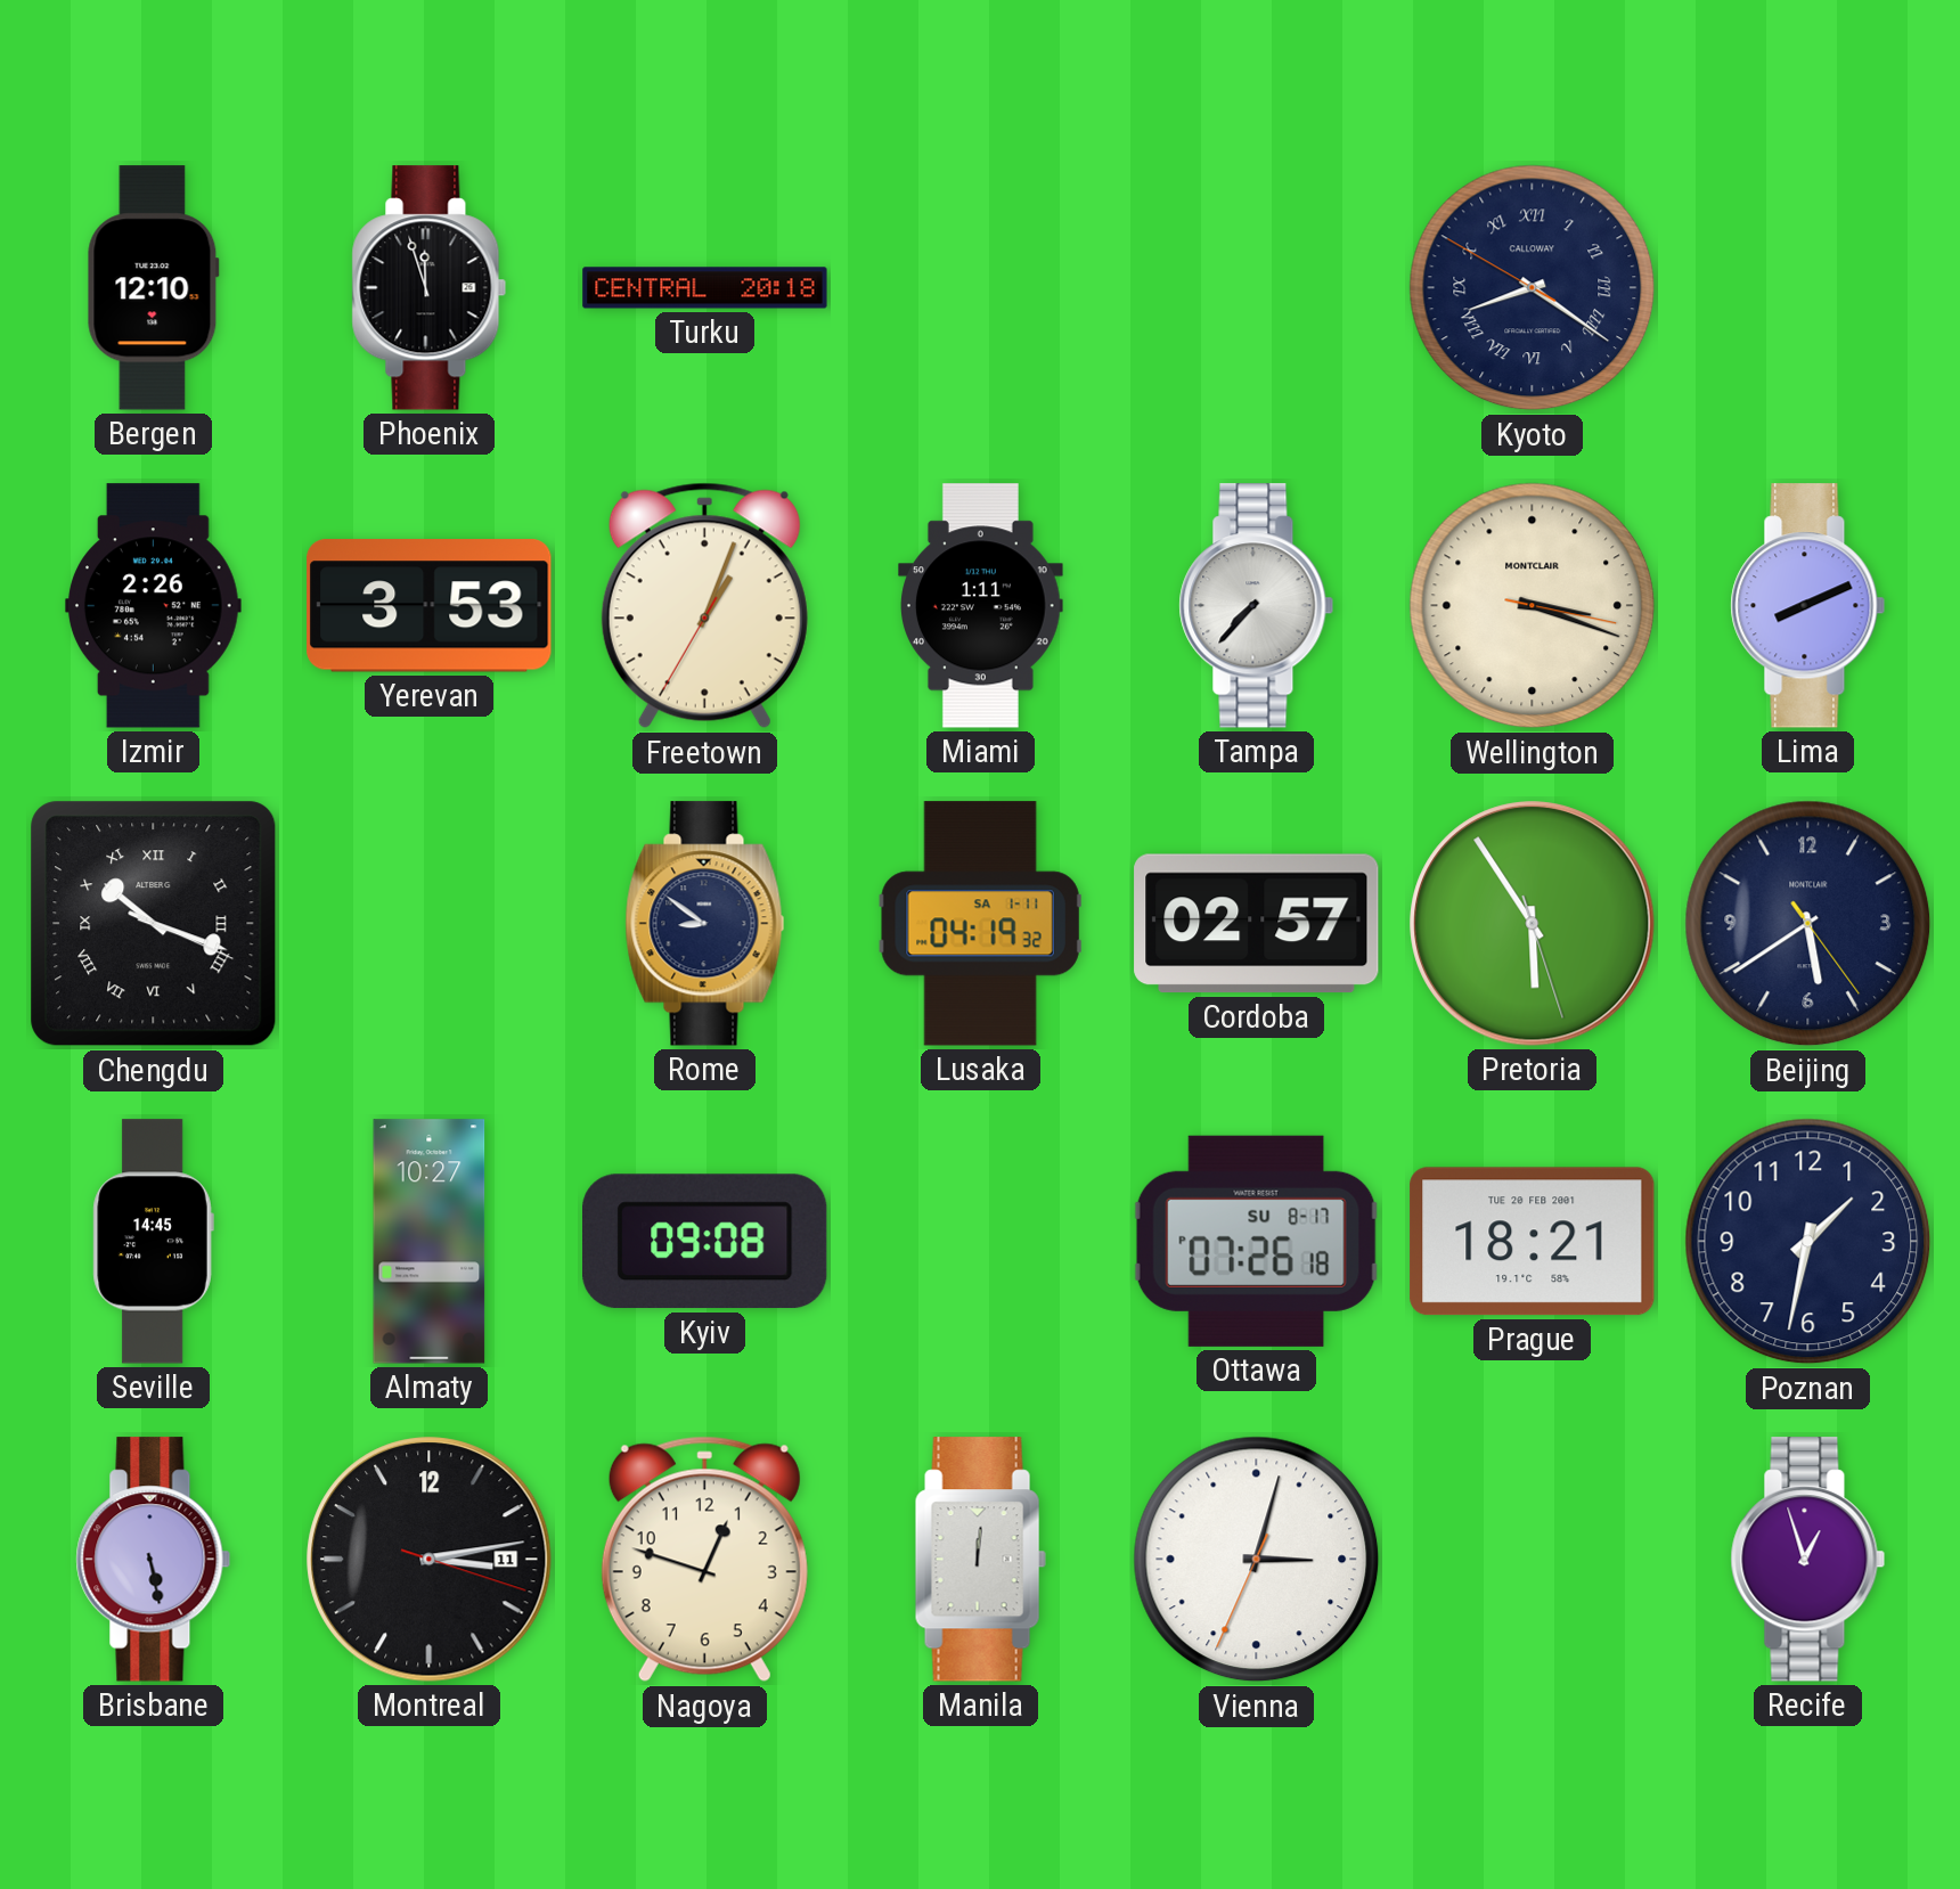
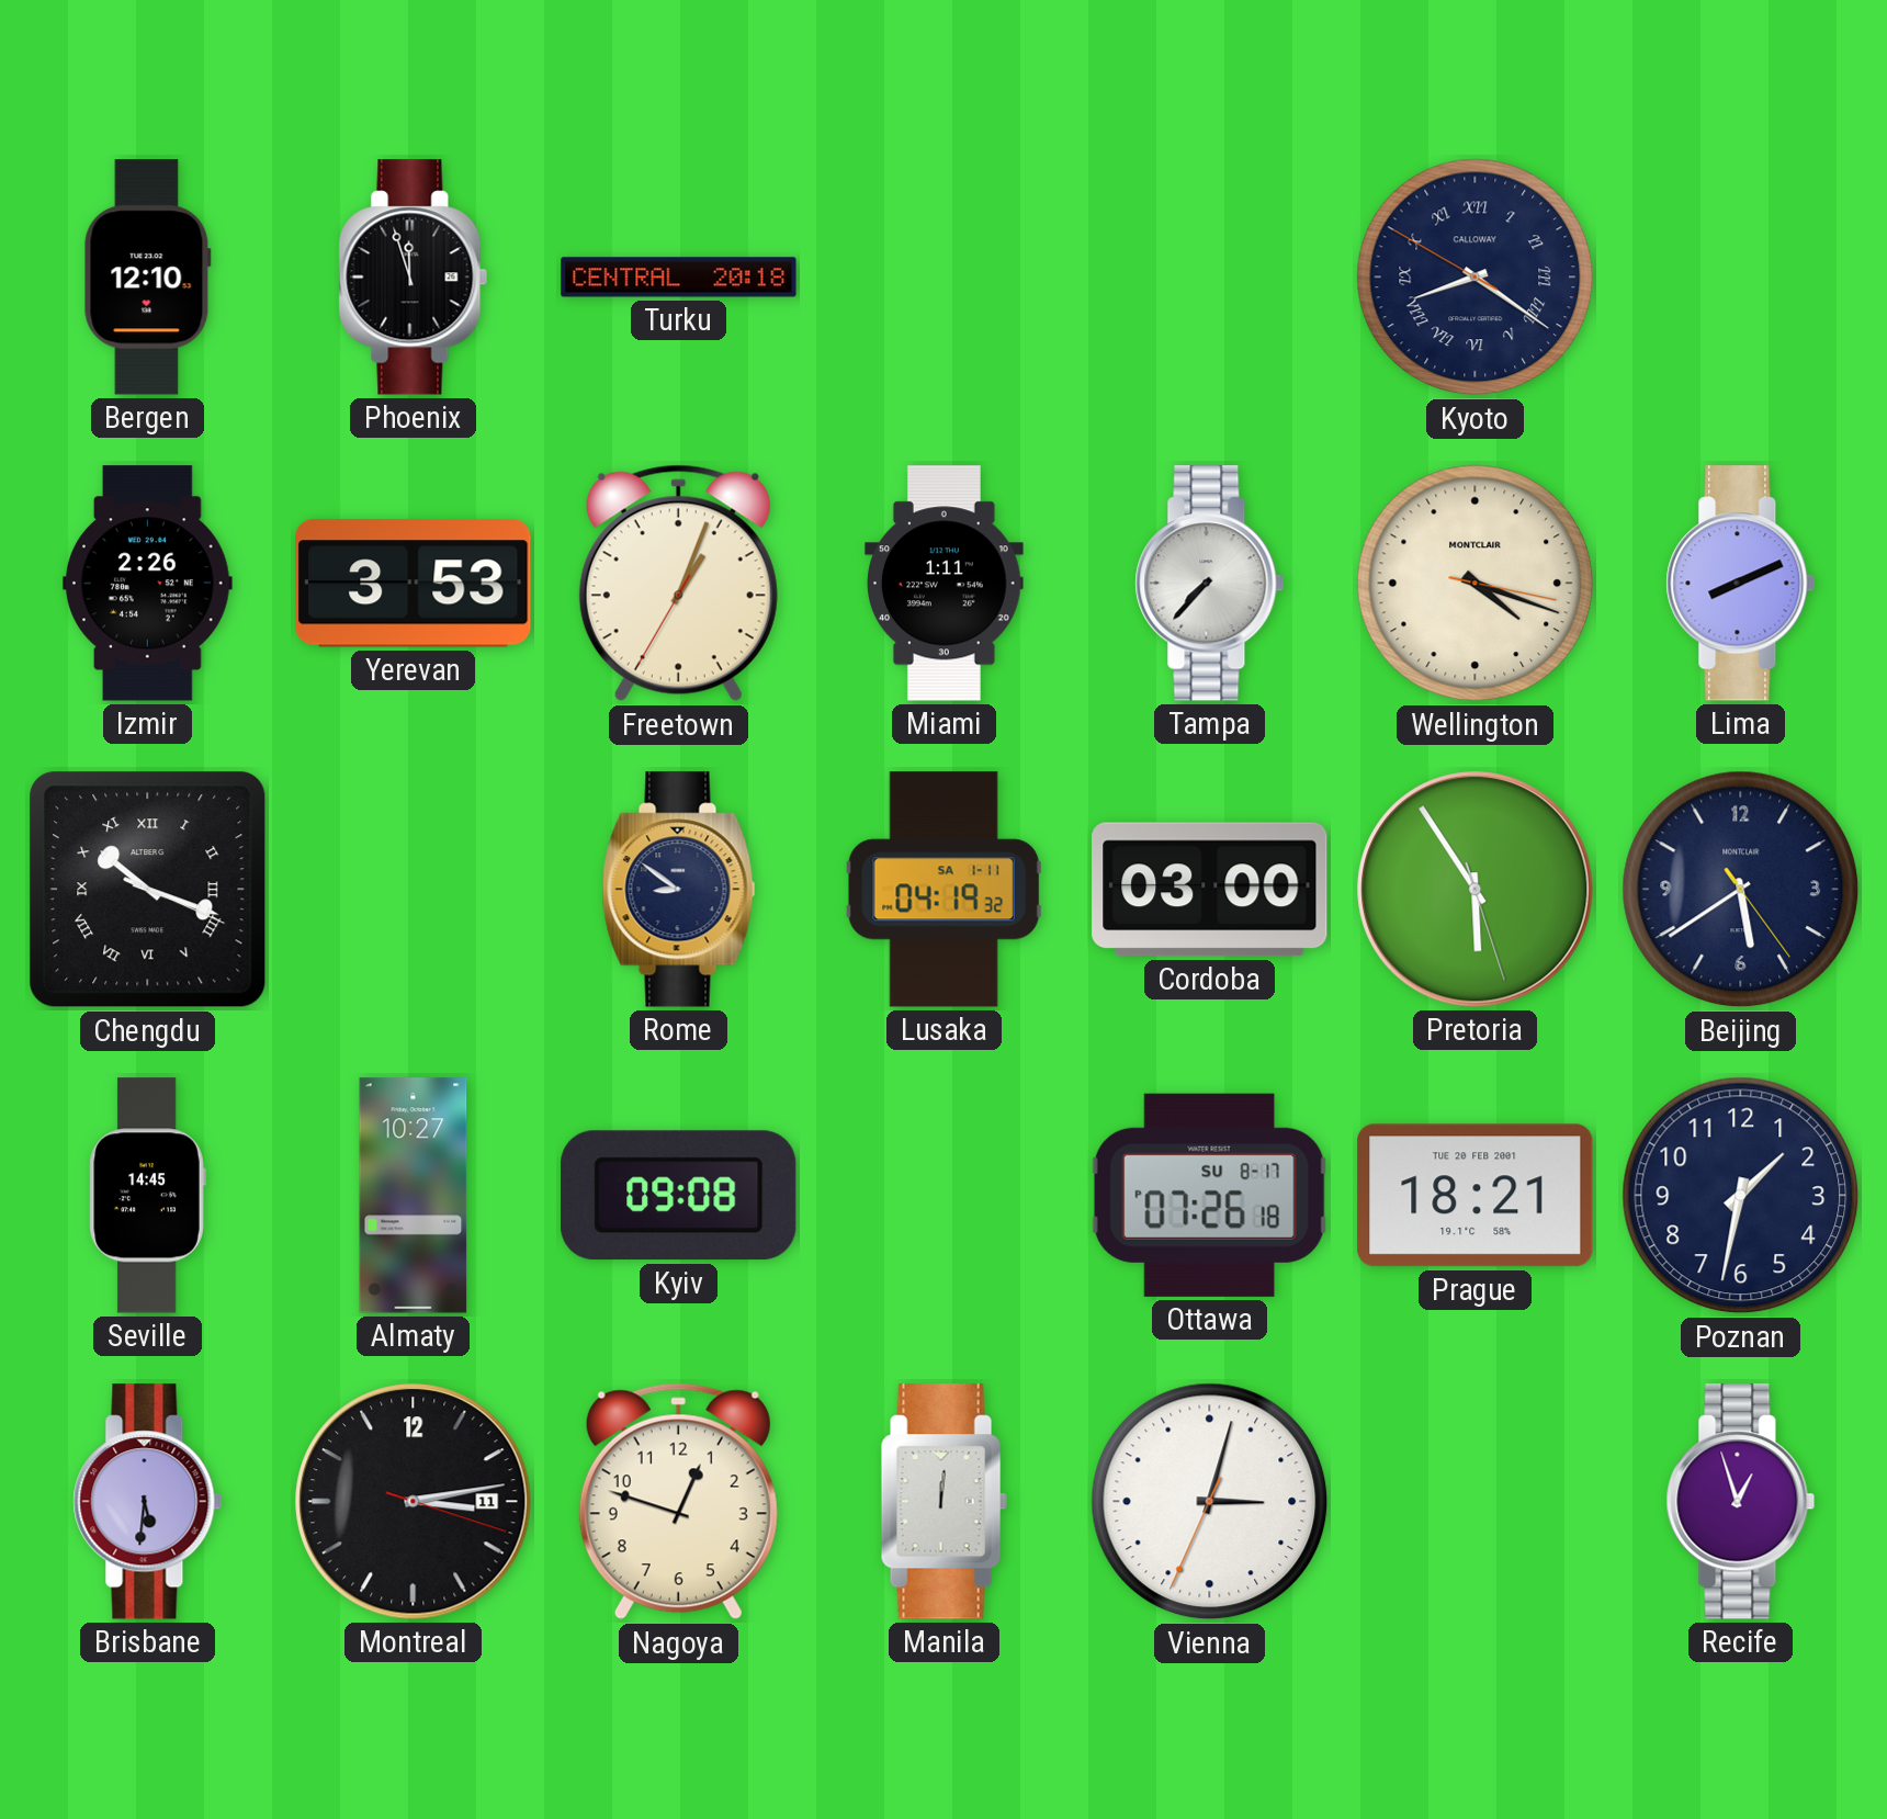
Wellington: 3:18 -> 4:18 (1476, 584)
Cordoba: 02:57 -> 03:00 (1210, 890)
Brisbane: 5:28 -> 5:31 (148, 1502)
